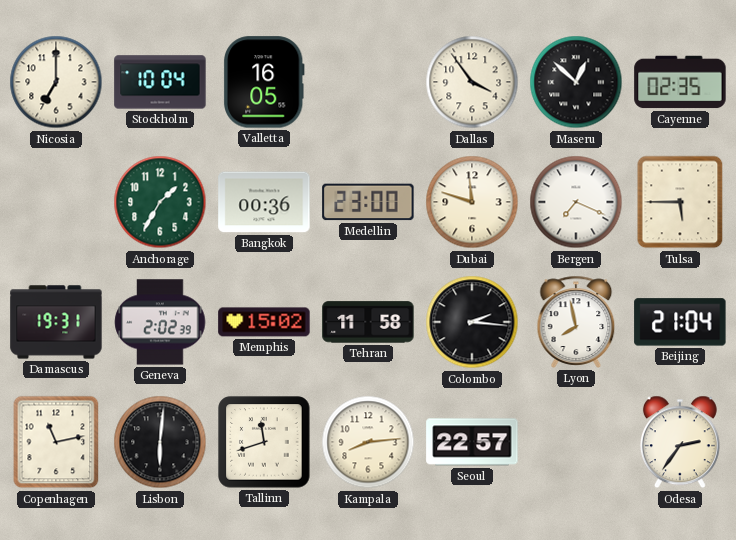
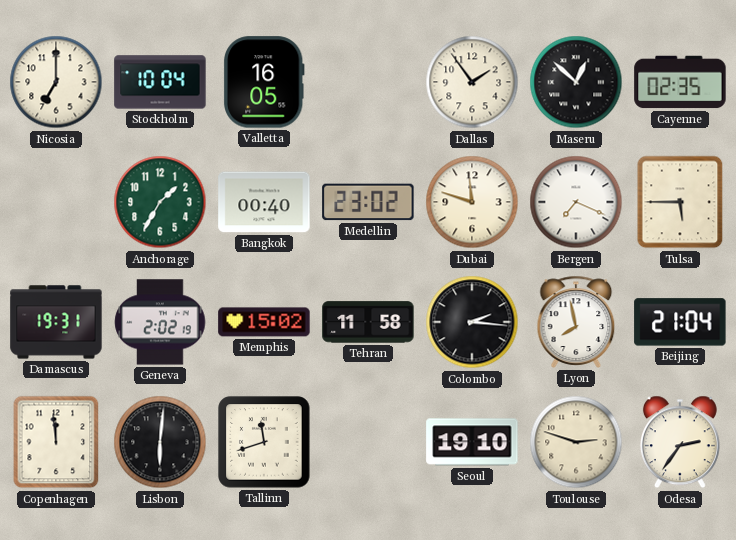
Dallas: 3:54 -> 1:54 (472, 82)
Bangkok: 00:36 -> 00:40 (264, 202)
Medellin: 23:00 -> 23:02 (368, 202)
Geneva: 2:02:39 -> 2:02:19 (160, 322)
Copenhagen: 11:13 -> 11:59 (56, 442)
Kampala: 8:14 -> none (368, 442)
Seoul: 22:57 -> 19:10 (472, 442)
Toulouse: none -> 2:48 (576, 442)
